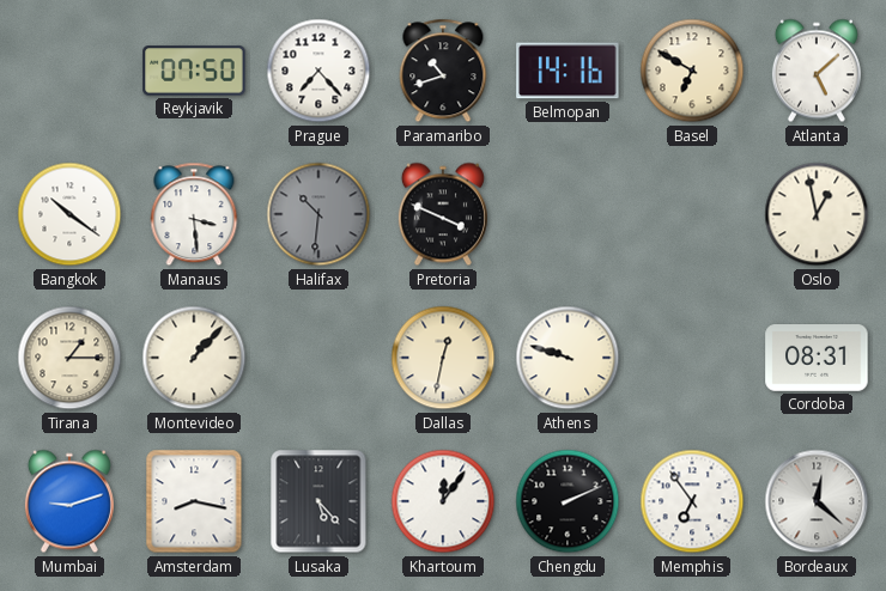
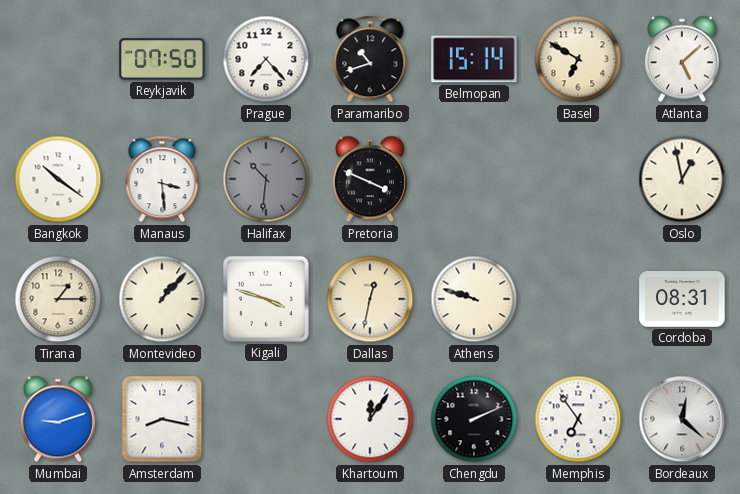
Belmopan: 14:16 -> 15:14 (474, 59)
Kigali: none -> 3:48 (266, 299)
Lusaka: 5:23 -> none (318, 501)
